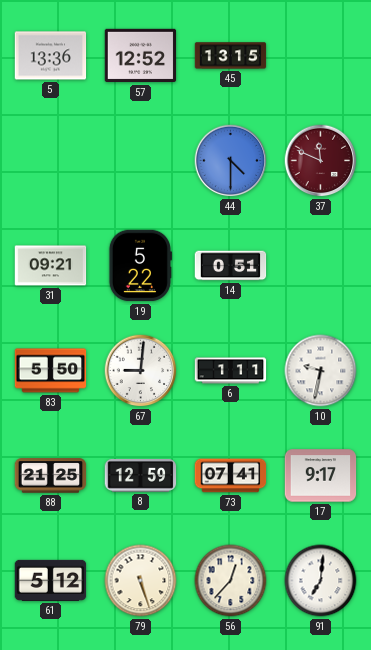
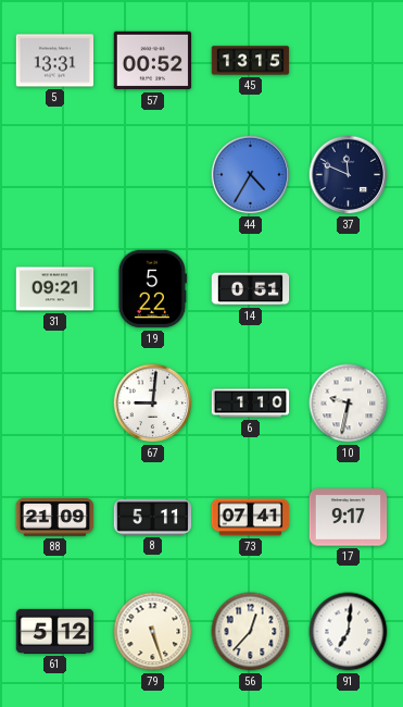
5: 13:36 -> 13:31 (55, 61)
57: 12:52 -> 00:52 (153, 61)
44: 4:30 -> 4:35 (251, 175)
37 dial: burgundy -> navy (349, 175)
83: 5:50 -> none (51, 371)
6: 1:11 -> 1:10 (251, 404)
88: 21:25 -> 21:09 (55, 518)
8: 12:59 -> 5:11 (153, 518)
